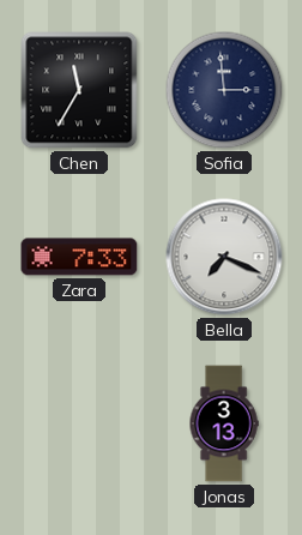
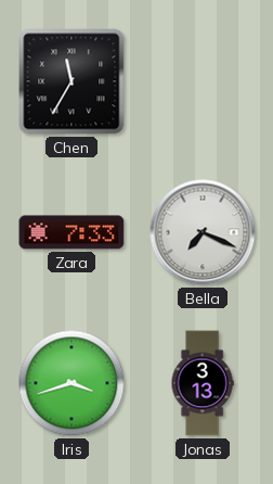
Sofia: 2:59 -> none (224, 90)
Iris: none -> 3:42 (71, 383)
